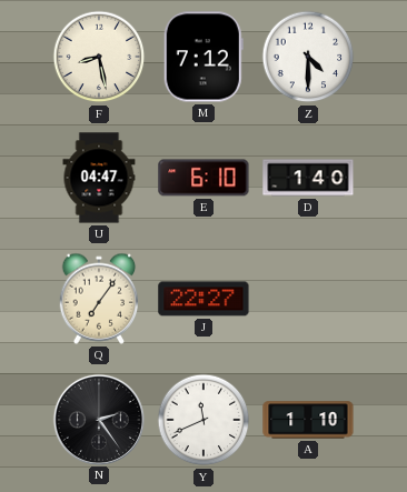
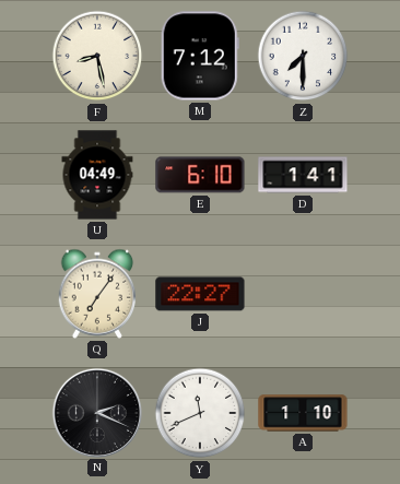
Z: 4:30 -> 7:30 (303, 56)
U: 04:47 -> 04:49 (97, 175)
D: 1:40 -> 1:41 (303, 175)
N: 2:24 -> 2:19 (96, 412)
